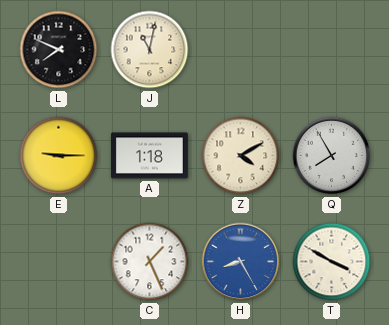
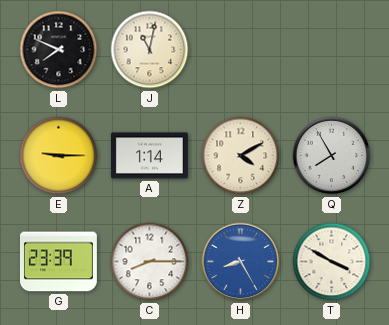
A: 1:18 -> 1:14 (149, 156)
G: none -> 23:39 (58, 262)
C: 1:26 -> 8:15 (150, 262)
